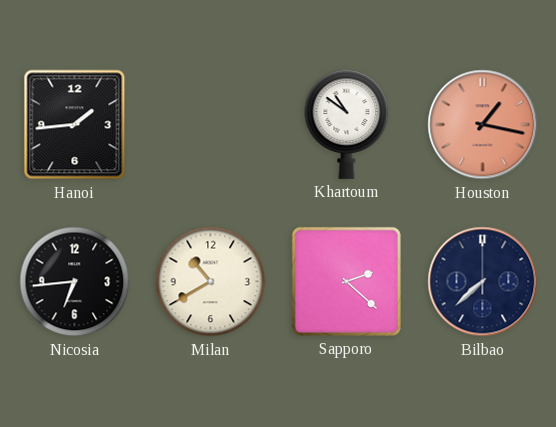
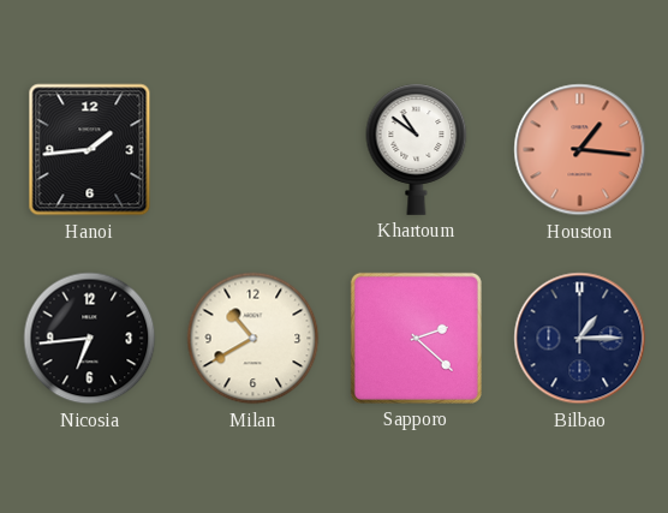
Houston: 1:17 -> 1:16 (580, 150)
Bilbao: 7:38 -> 1:15 (580, 339)
